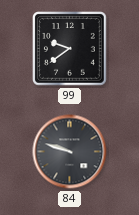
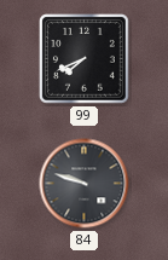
99: 9:39 -> 7:41 (85, 59)
